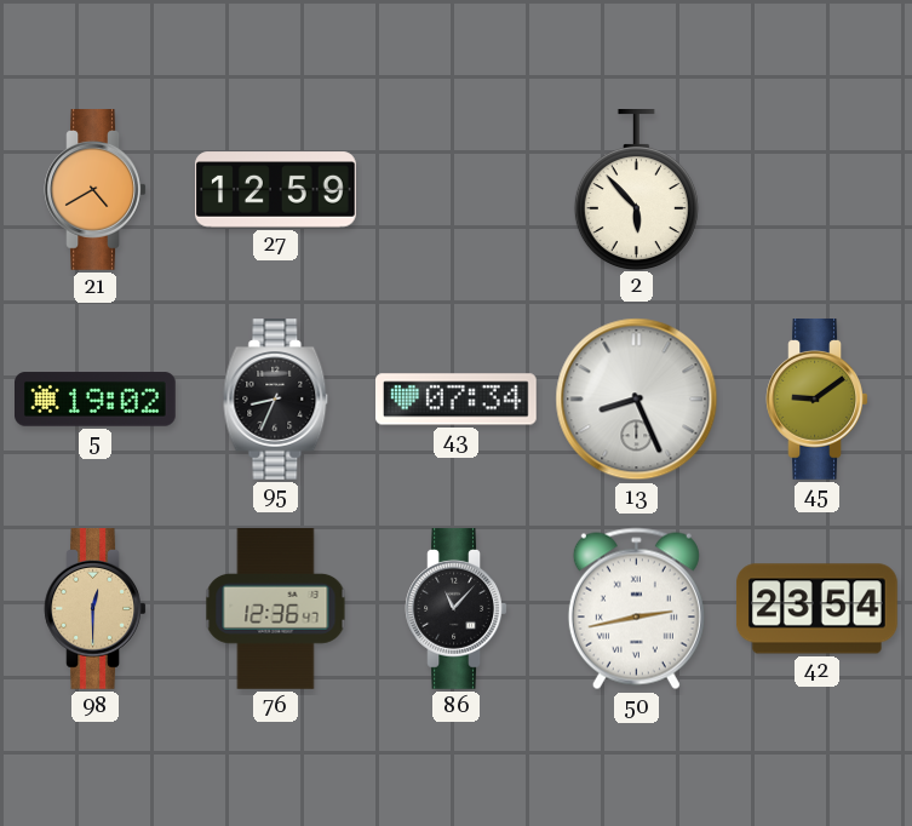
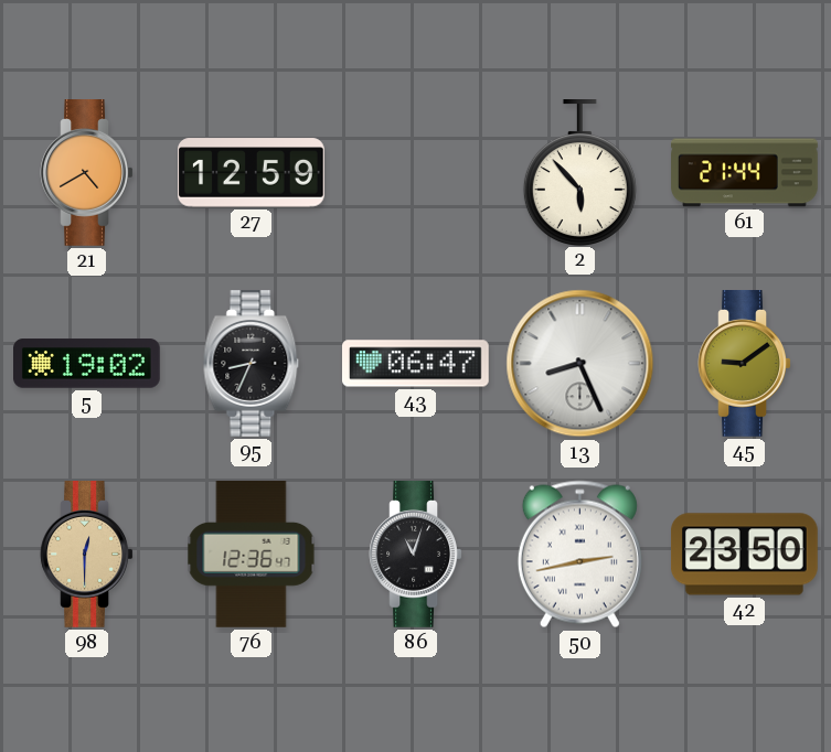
61: none -> 21:44 (745, 173)
43: 07:34 -> 06:47 (416, 364)
86: 11:07 -> 11:03 (416, 555)
42: 23:54 -> 23:50 (745, 555)
